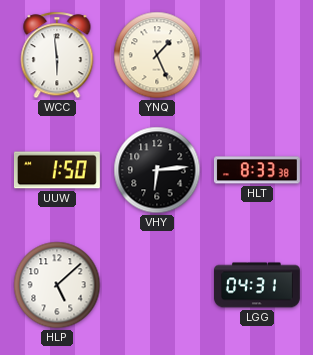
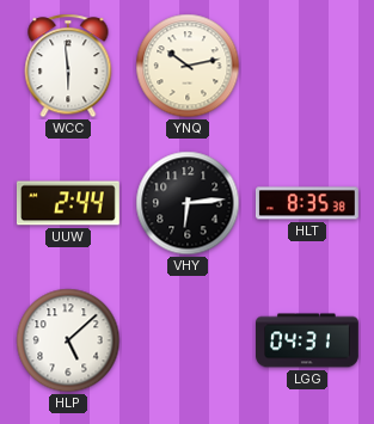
YNQ: 1:26 -> 10:13 (188, 66)
UUW: 1:50 -> 2:44 (68, 203)
HLT: 8:33 -> 8:35 (307, 203)
